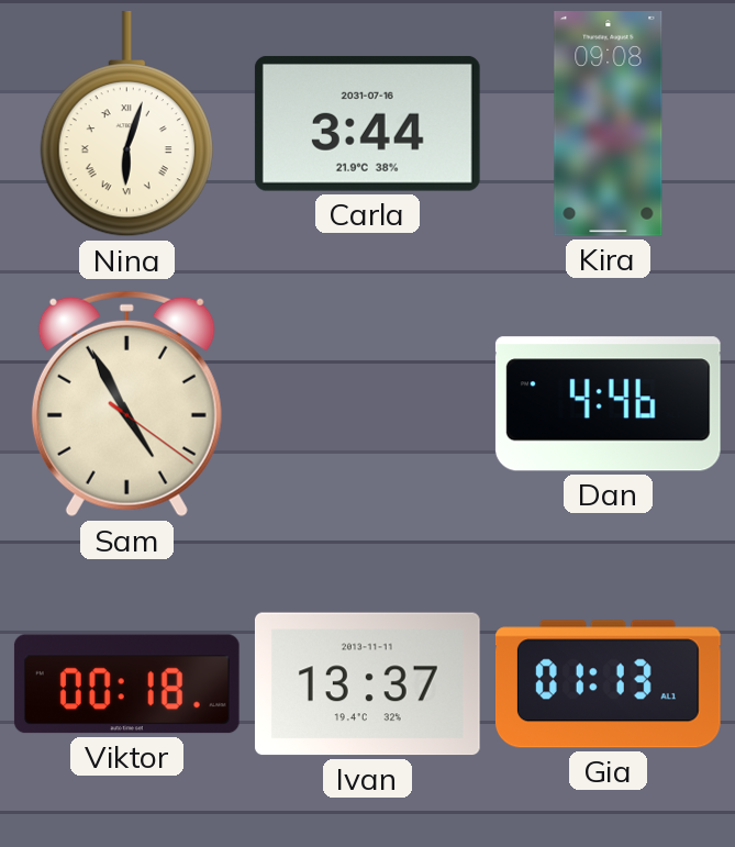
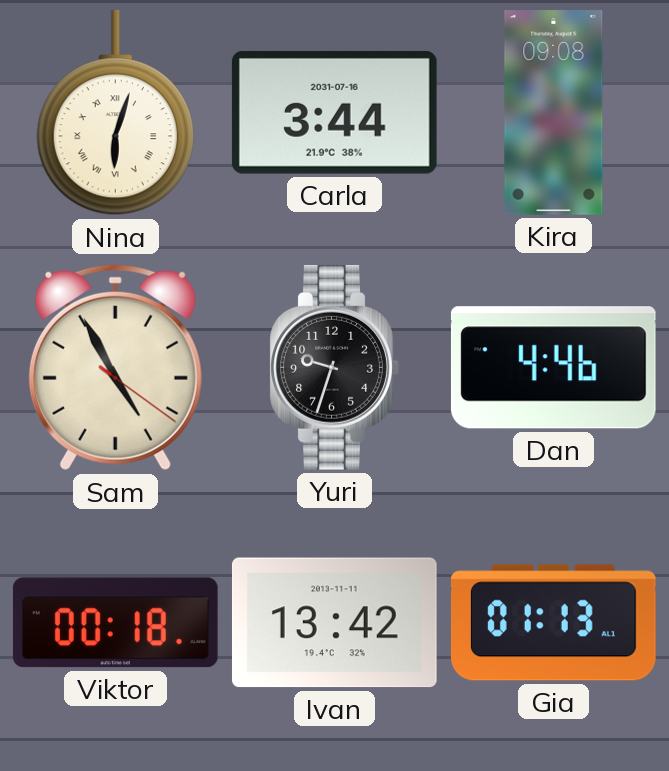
Yuri: none -> 9:33 (334, 367)
Ivan: 13:37 -> 13:42 (334, 623)
